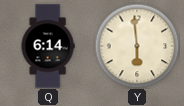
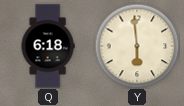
Q: 6:14 -> 6:18 (48, 46)
